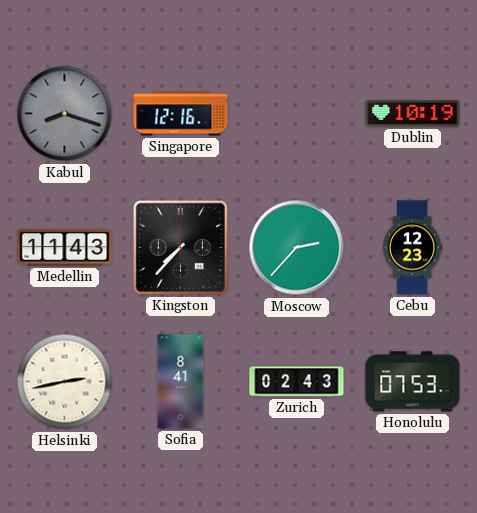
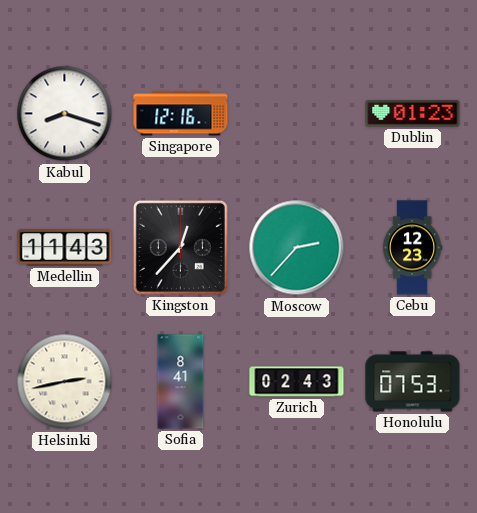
Kabul dial: grey -> white (65, 114)
Dublin: 10:19 -> 01:23 (413, 114)
Kingston: 7:37 -> 12:37 (180, 247)
